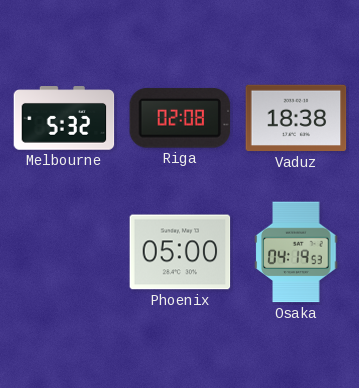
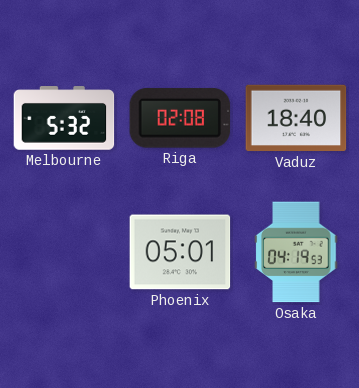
Vaduz: 18:38 -> 18:40 (296, 118)
Phoenix: 05:00 -> 05:01 (180, 252)
